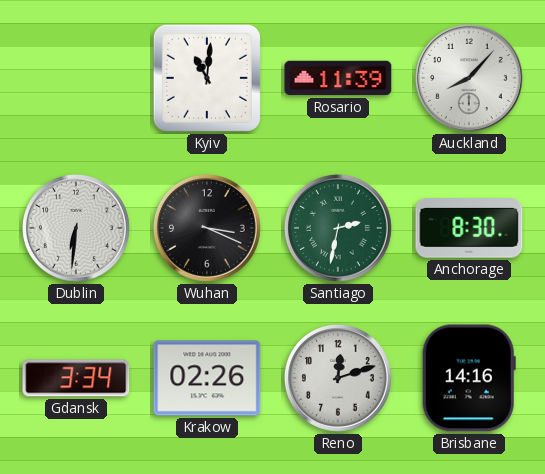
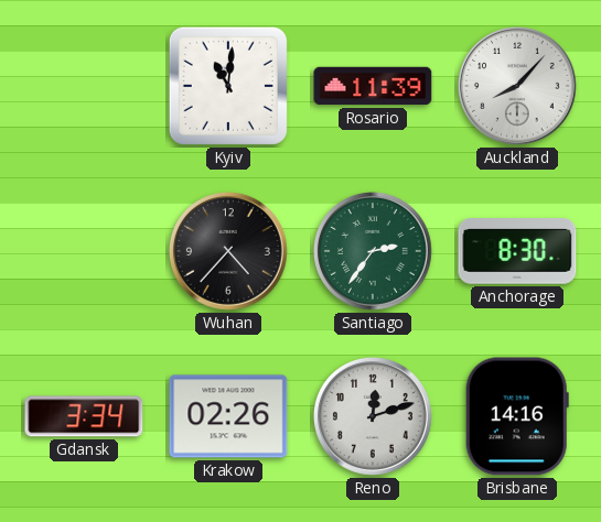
Dublin: 6:31 -> none (76, 228)
Wuhan: 3:19 -> 4:37 (228, 251)
Santiago: 2:32 -> 2:36 (373, 251)
